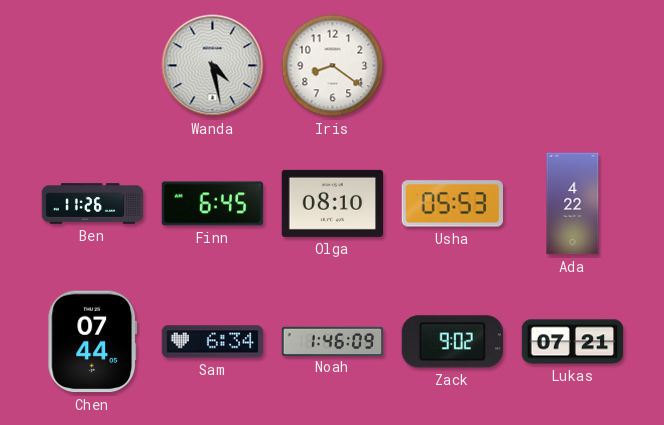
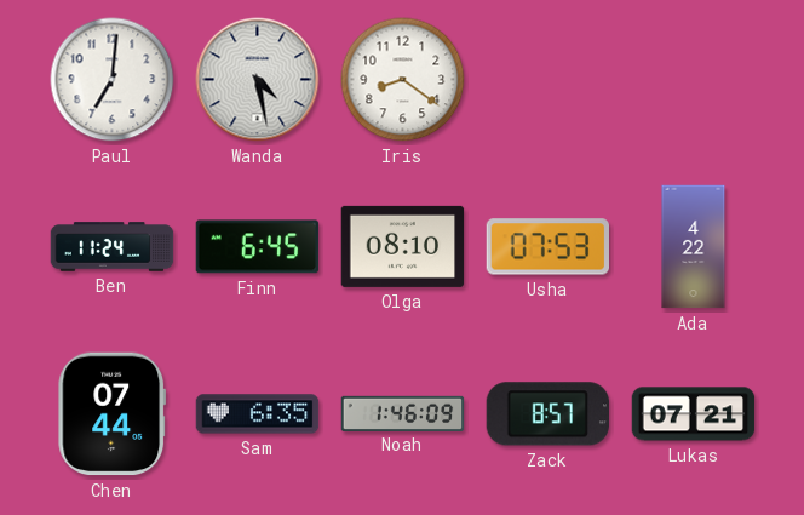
Paul: none -> 7:01 (113, 80)
Ben: 11:26 -> 11:24 (113, 247)
Usha: 05:53 -> 07:53 (549, 247)
Sam: 6:34 -> 6:35 (258, 414)
Zack: 9:02 -> 8:57 (547, 414)
